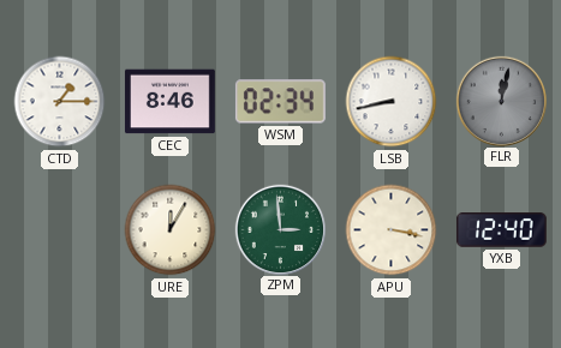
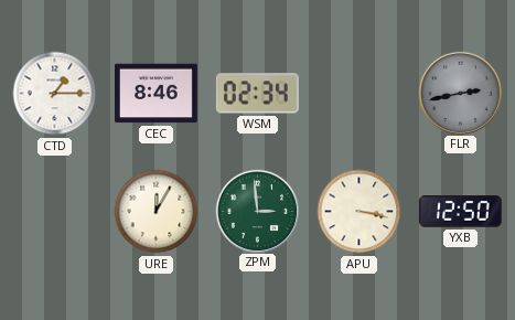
LSB: 8:43 -> none (392, 102)
FLR: 12:02 -> 2:43 (460, 93)
YXB: 12:40 -> 12:50 (460, 212)
